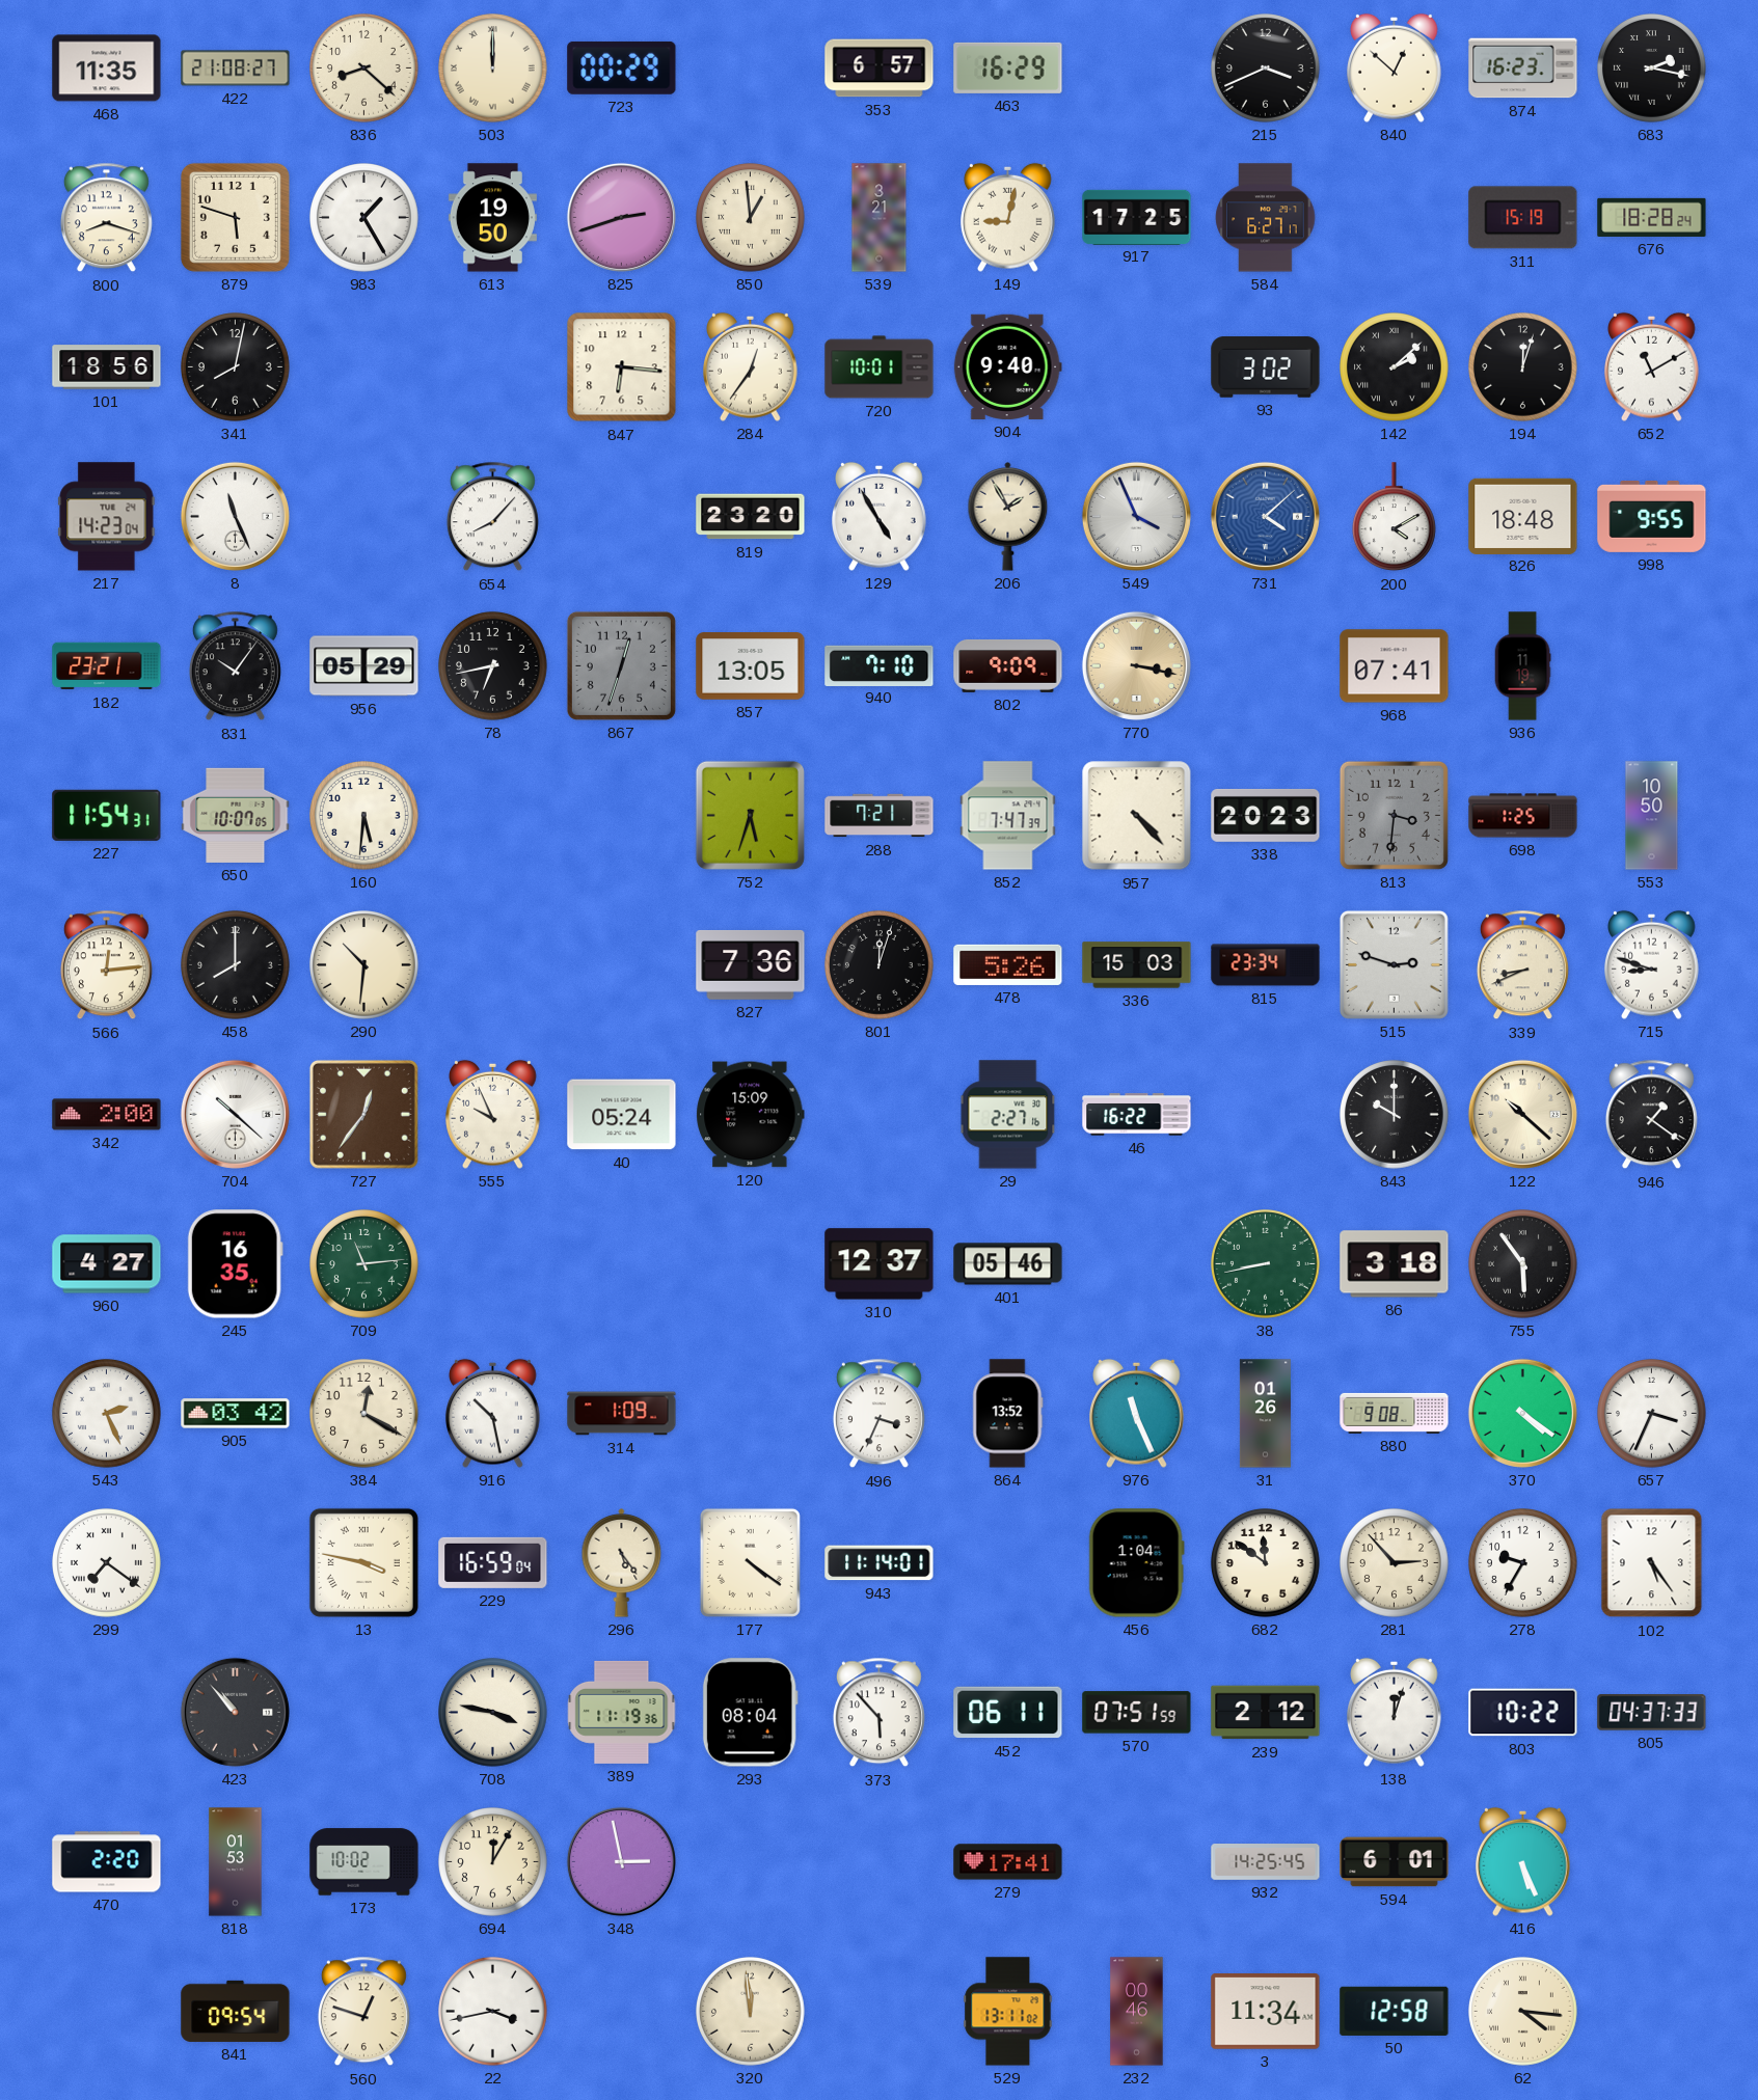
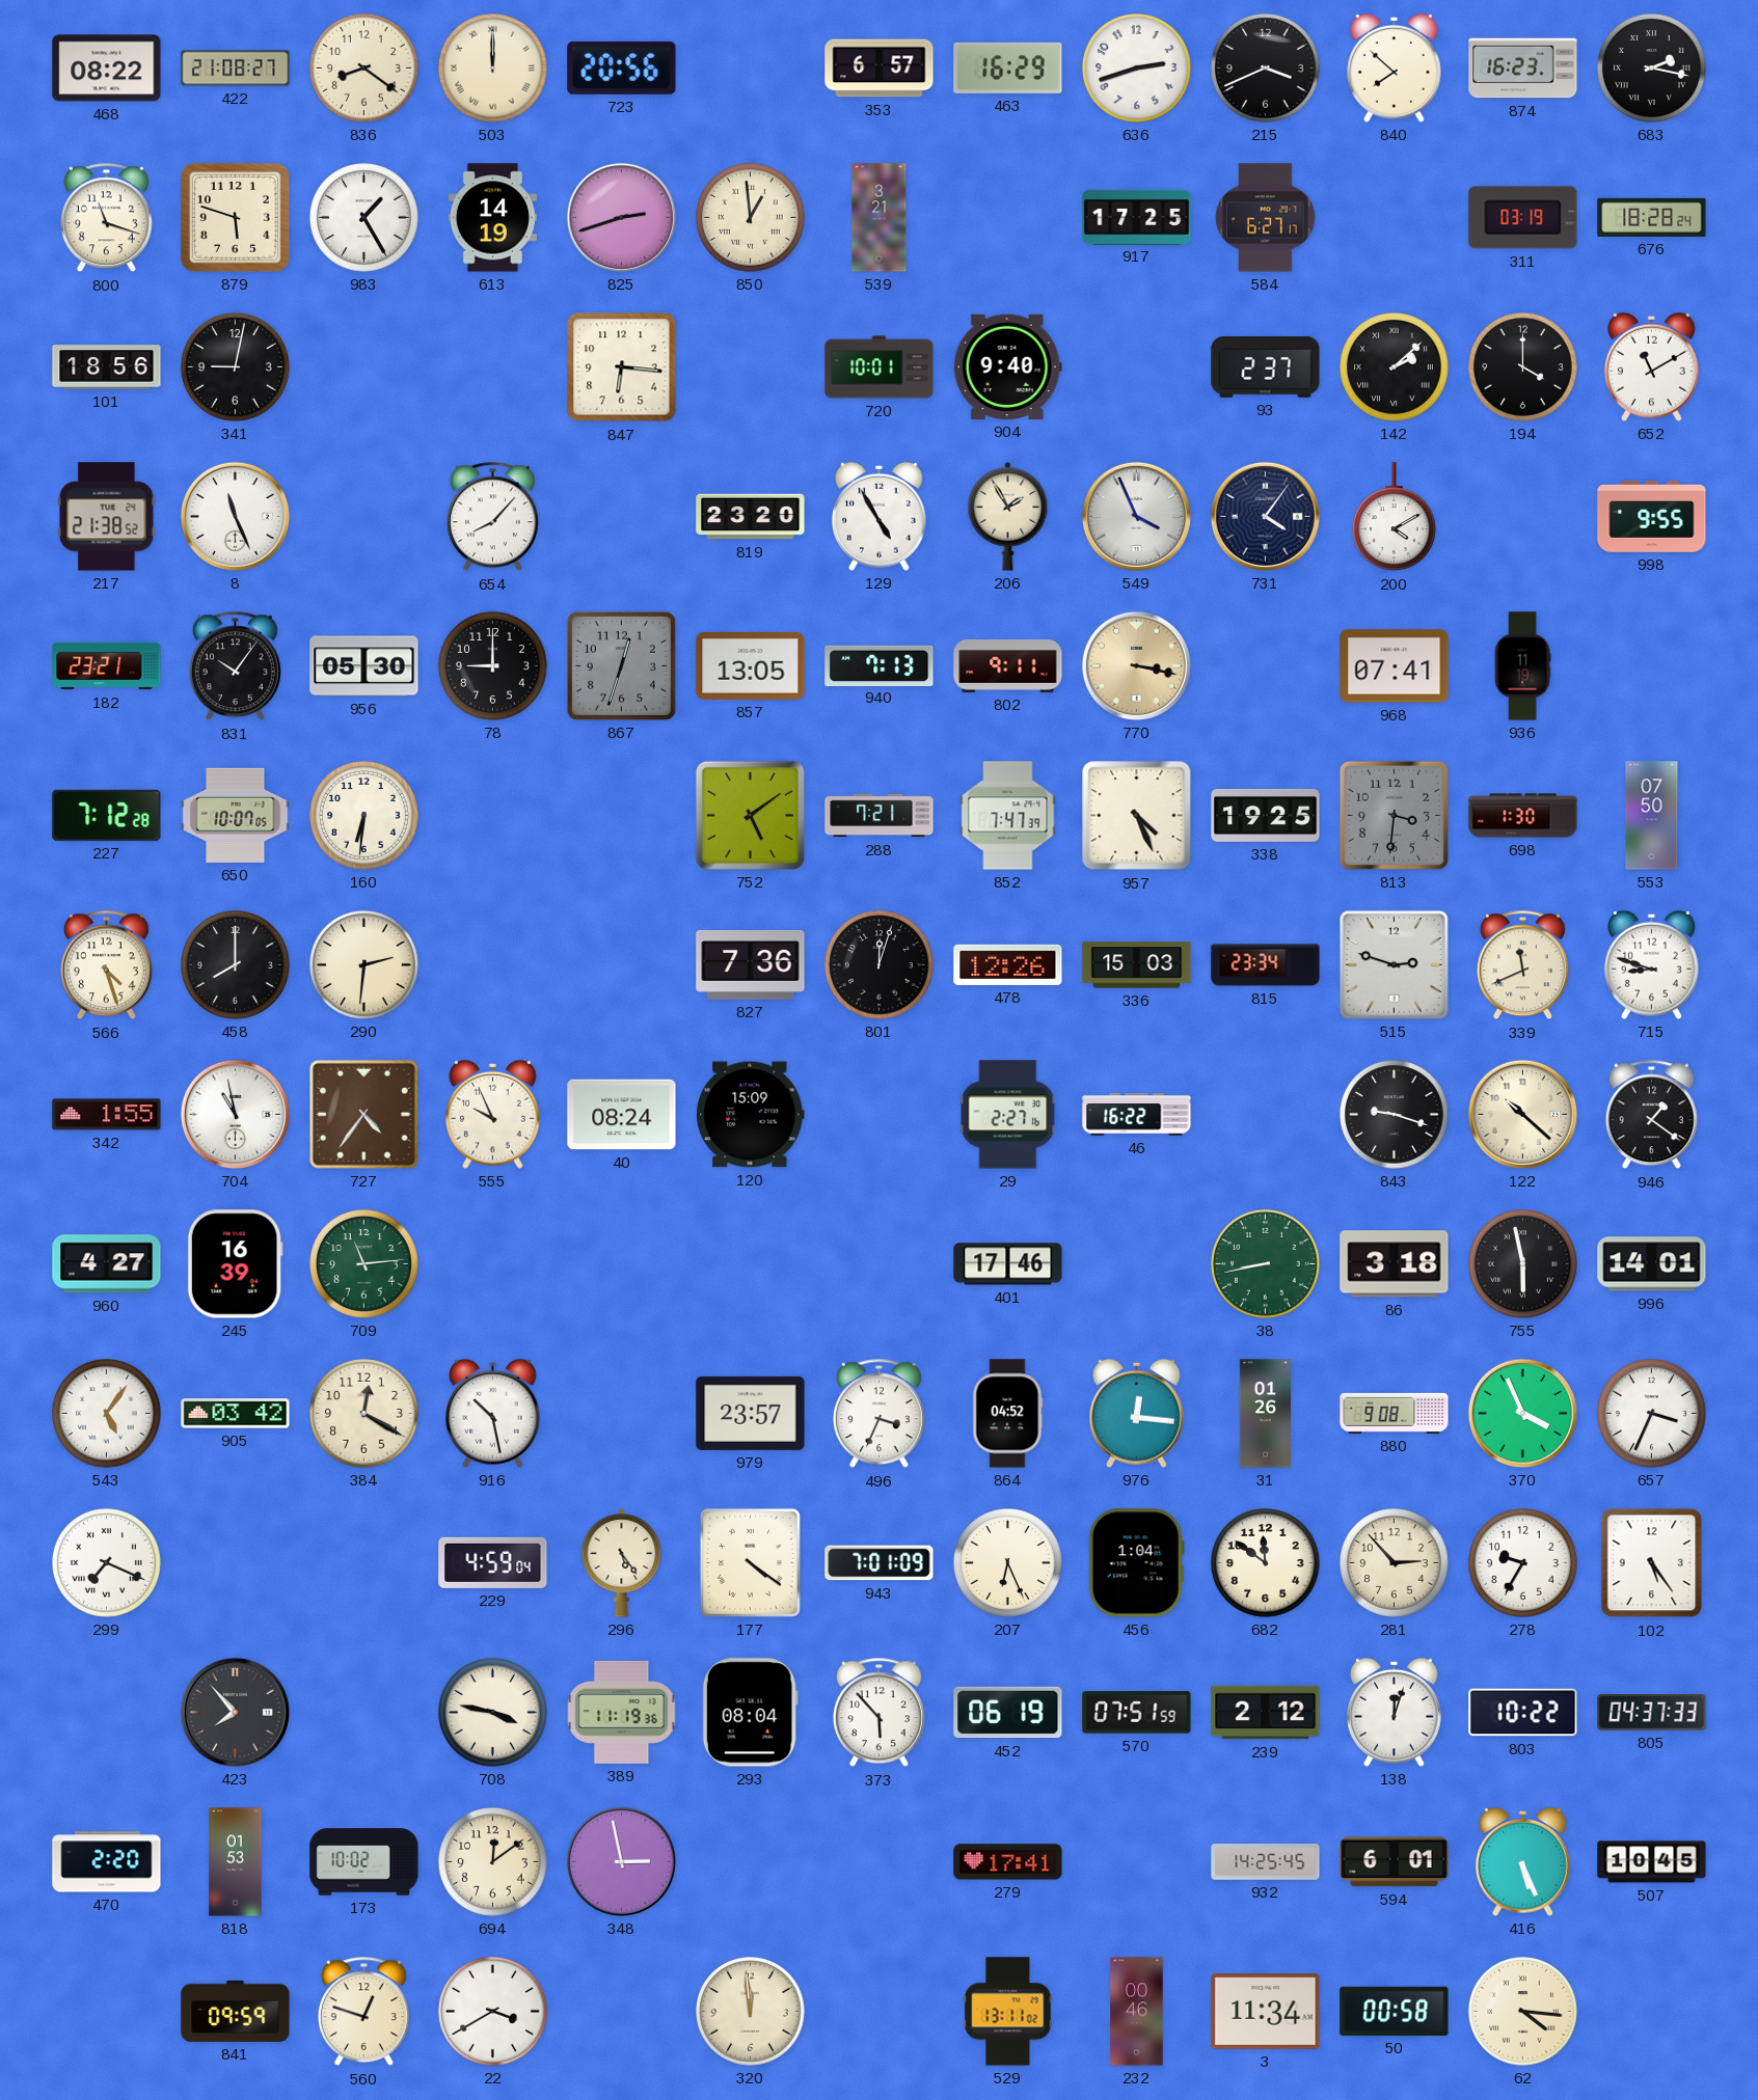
468: 11:35 -> 08:22 (107, 69)
836: 8:22 -> 8:21 (364, 69)
723: 00:29 -> 20:56 (622, 67)
636: none -> 2:42 (1137, 69)
840: 12:52 -> 7:52 (1395, 67)
800: 8:18 -> 11:18 (106, 218)
613: 19:50 -> 14:19 (492, 218)
149: 9:02 -> none (1008, 217)
311: 15:19 -> 03:19 (1523, 218)
341: 8:02 -> 9:02 (236, 367)
284: 12:36 -> none (751, 366)
93: 3:02 -> 2:37 (1266, 367)
194: 12:03 -> 4:00 (1523, 367)
217: 14:23 -> 21:38 (107, 517)
731: 4:08 -> 4:06 (1265, 516)
731 dial: blue -> navy (1265, 516)
826: 18:48 -> none (1523, 516)
956: 05:29 -> 05:30 (364, 666)
78: 6:43 -> 9:00 (493, 666)
940: 7:10 -> 7:13 (880, 665)
802: 9:09 -> 9:11 (1008, 666)
227: 11:54 -> 7:12 (107, 815)
160: 5:31 -> 6:31 (364, 816)
752: 5:33 -> 5:09 (750, 815)
957: 4:23 -> 4:26 (1137, 816)
338: 20:23 -> 19:25 (1266, 815)
698: 1:25 -> 1:30 (1523, 816)
553: 10:50 -> 07:50 (1652, 816)
566: 12:14 -> 4:27 (106, 965)
290: 10:31 -> 2:31 (364, 965)
478: 5:26 -> 12:26 (1008, 964)
339: 8:41 -> 11:41 (1522, 965)
342: 2:00 -> 1:55 (107, 1115)
704: 10:22 -> 10:58 (235, 1114)
727: 12:36 -> 4:36 (363, 1114)
40: 05:24 -> 08:24 (622, 1115)
843: 10:00 -> 9:18 (1395, 1115)
245: 16:35 -> 16:39 (235, 1264)
310: 12:37 -> none (880, 1264)
401: 05:46 -> 17:46 (1008, 1264)
755: 5:54 -> 5:58 (1523, 1264)
996: none -> 14:01 (1652, 1264)
543: 2:26 -> 5:06 (107, 1414)
314: 1:09 -> none (622, 1414)
979: none -> 23:57 (751, 1413)
864: 13:52 -> 04:52 (1008, 1414)
976: 11:26 -> 12:16 (1137, 1413)
370: 4:21 -> 3:56 (1522, 1413)
299: 7:21 -> 7:19 (107, 1563)
13: 3:47 -> none (363, 1562)
229: 16:59 -> 4:59 (493, 1562)
943: 11:14 -> 7:01 (880, 1563)
207: none -> 6:26 (1008, 1563)
423: 10:53 -> 7:53 (235, 1712)
452: 06:11 -> 06:19 (1008, 1713)
694: 12:05 -> 12:09 (493, 1862)
507: none -> 10:45 (1652, 1862)
841: 09:54 -> 09:59 (236, 2011)
22: 3:43 -> 3:40 (493, 2012)
50: 12:58 -> 00:58 (1395, 2011)
